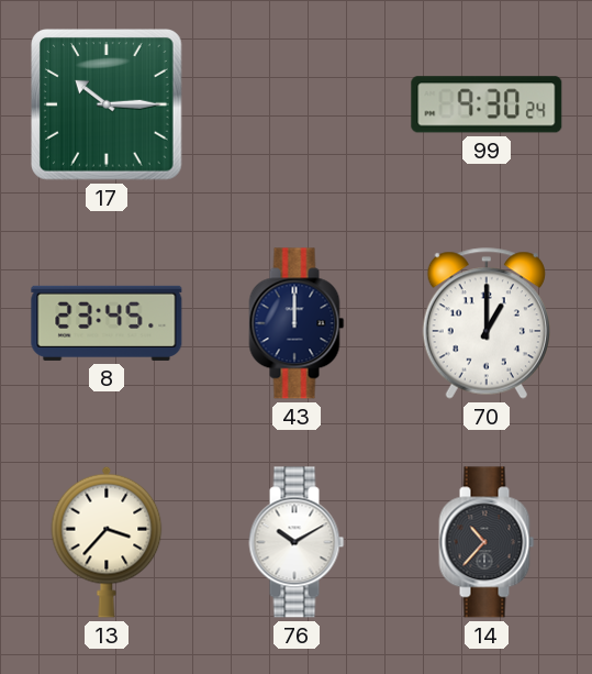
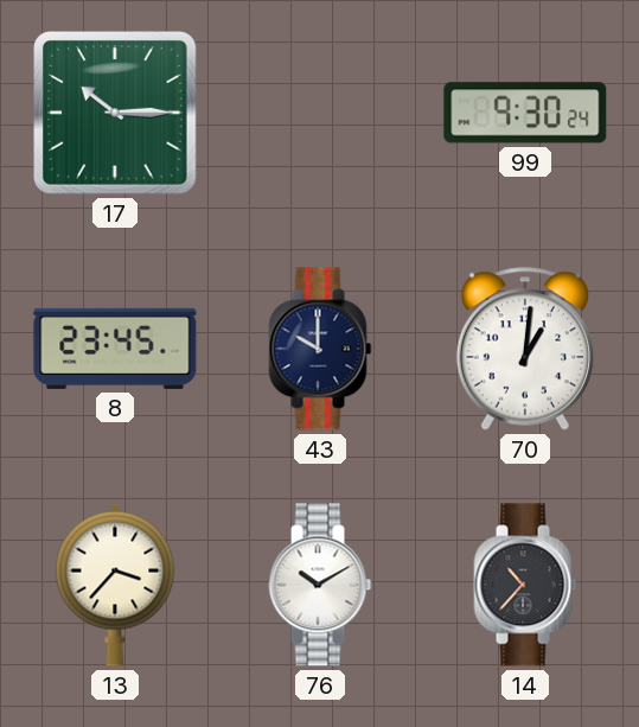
43: 12:00 -> 10:00 (320, 349)
70: 1:00 -> 1:01 (525, 349)
